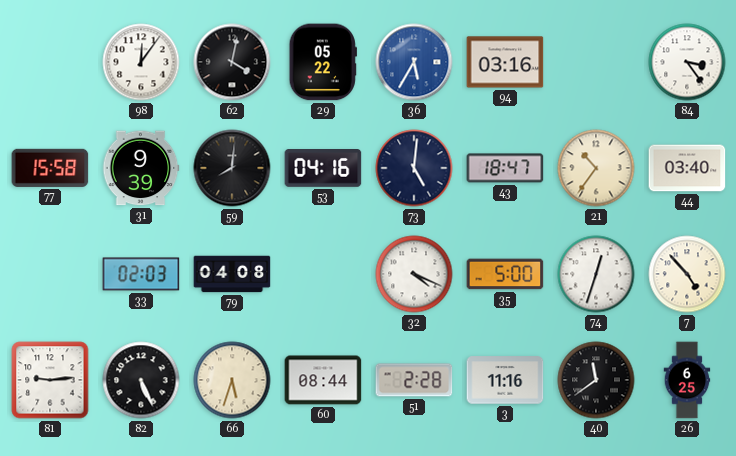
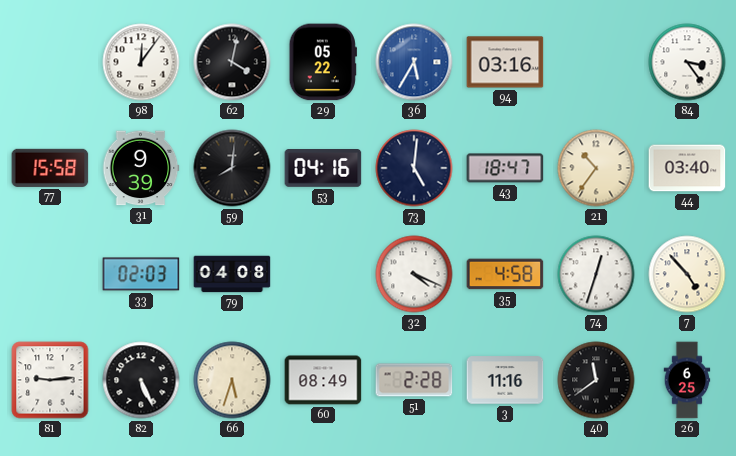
35: 5:00 -> 4:58 (505, 274)
60: 08:44 -> 08:49 (323, 380)
